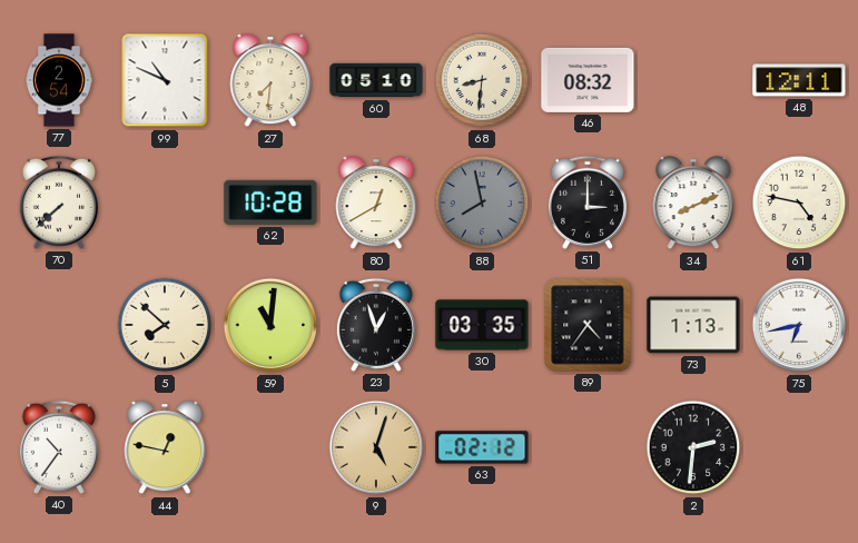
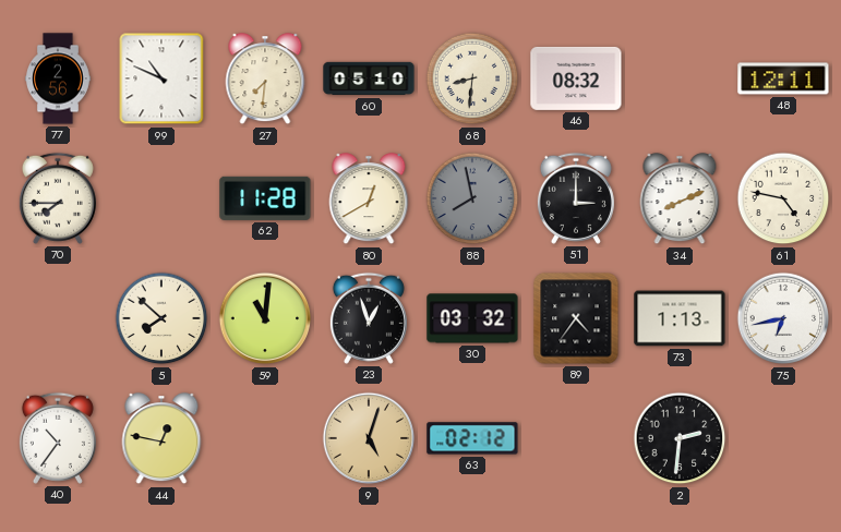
77: 2:54 -> 2:56 (59, 78)
70: 7:38 -> 7:45 (58, 198)
62: 10:28 -> 11:28 (265, 198)
30: 03:35 -> 03:32 (472, 318)
